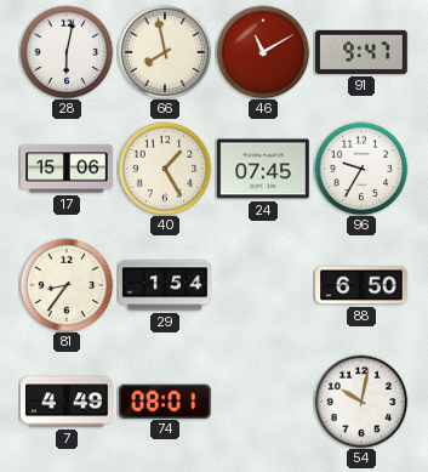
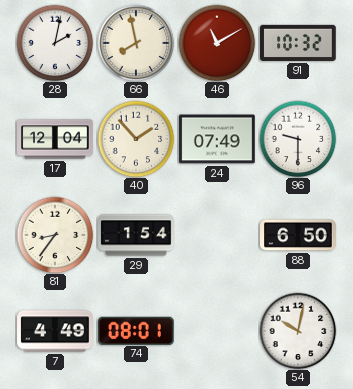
28: 6:02 -> 2:02 (55, 43)
91: 9:47 -> 10:32 (298, 43)
17: 15:06 -> 12:04 (55, 139)
40: 1:25 -> 1:53 (136, 139)
24: 07:45 -> 07:49 (217, 139)
96: 9:35 -> 9:30 (298, 139)
